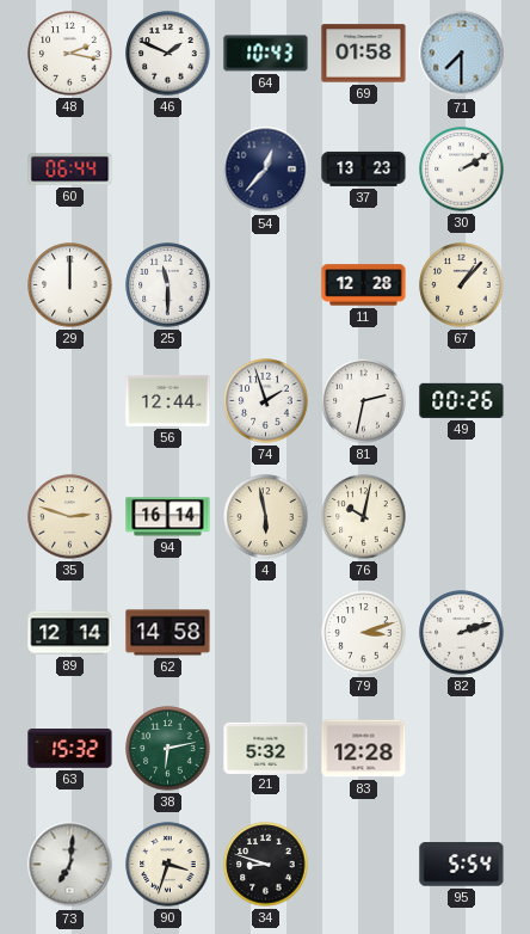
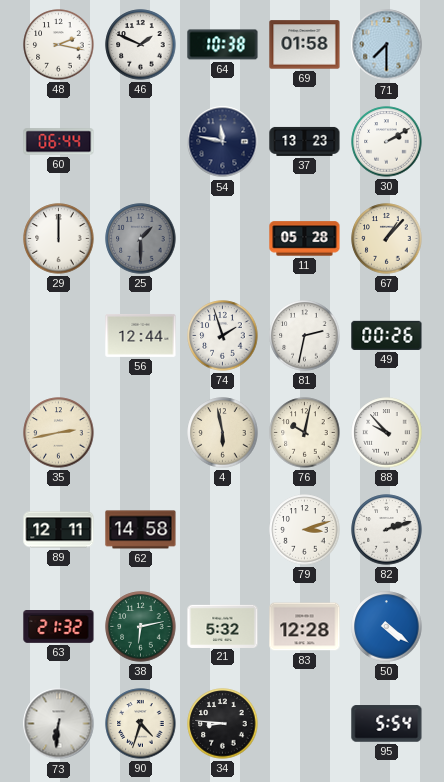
64: 10:43 -> 10:38 (223, 45)
54: 12:37 -> 11:47 (223, 142)
25: 11:30 -> 1:30 (141, 239)
25 dial: white -> grey (141, 239)
11: 12:28 -> 05:28 (305, 239)
35: 2:48 -> 2:43 (59, 433)
94: 16:14 -> none (168, 517)
88: none -> 9:53 (387, 433)
89: 12:14 -> 12:11 (59, 530)
63: 15:32 -> 21:32 (59, 627)
50: none -> 4:21 (387, 627)
73: 7:01 -> 6:31 (59, 724)
90: 3:33 -> 4:33 (141, 724)
34: 8:48 -> 8:46 (223, 724)
